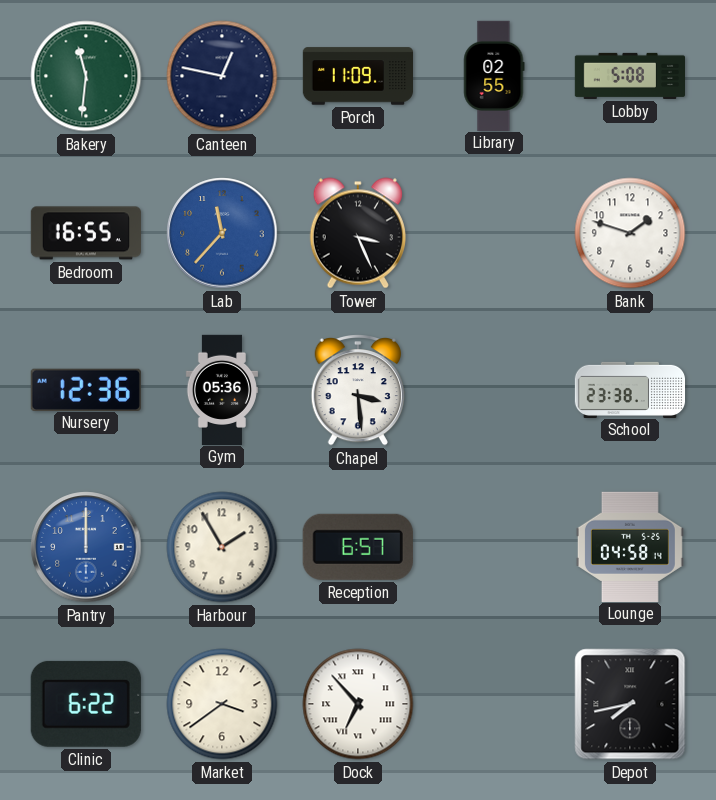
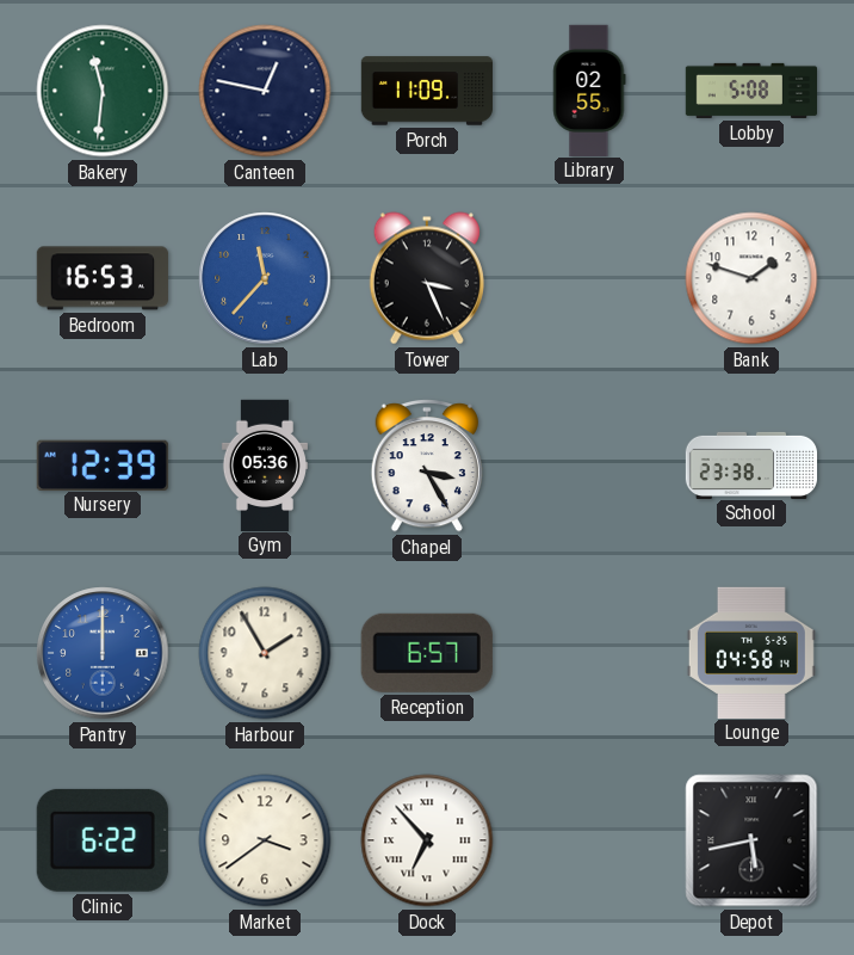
Bedroom: 16:55 -> 16:53 (103, 278)
Nursery: 12:36 -> 12:39 (103, 464)
Chapel: 3:29 -> 3:25 (427, 466)
Depot: 7:43 -> 5:43 (751, 840)
